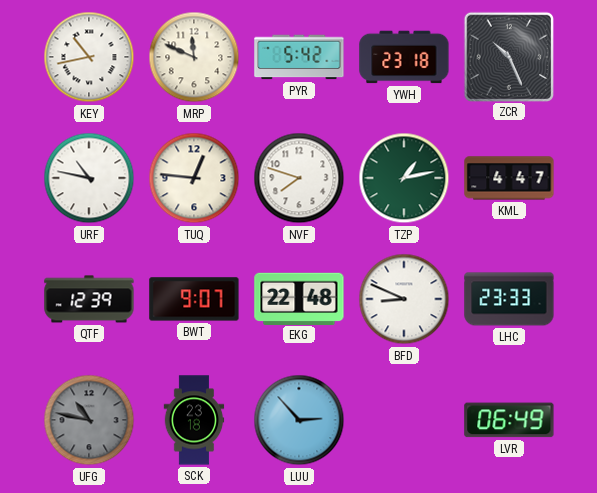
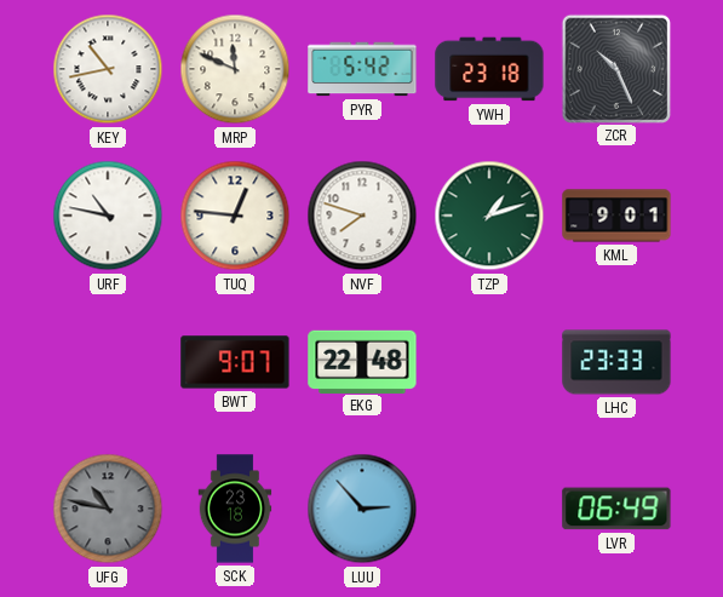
TZP: 1:13 -> 1:12 (489, 216)
KML: 4:47 -> 9:01 (616, 216)
QTF: 12:39 -> none (89, 299)
BFD: 8:49 -> none (404, 299)
